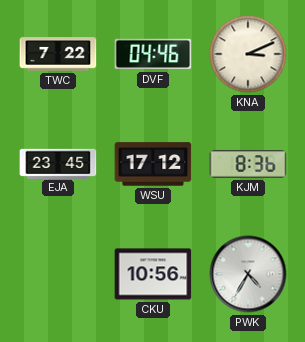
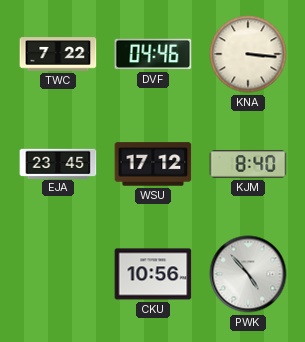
KNA: 3:11 -> 3:16 (248, 54)
KJM: 8:36 -> 8:40 (248, 164)
PWK: 4:35 -> 4:53 (248, 274)
